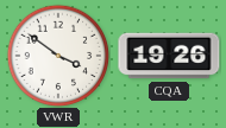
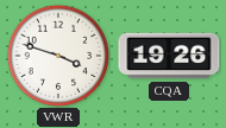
VWR: 3:51 -> 3:48 (58, 56)
